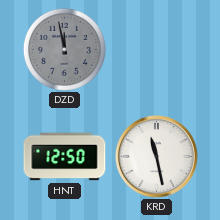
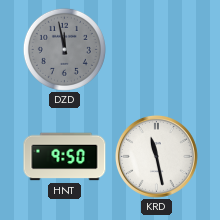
HNT: 12:50 -> 9:50 (65, 157)
